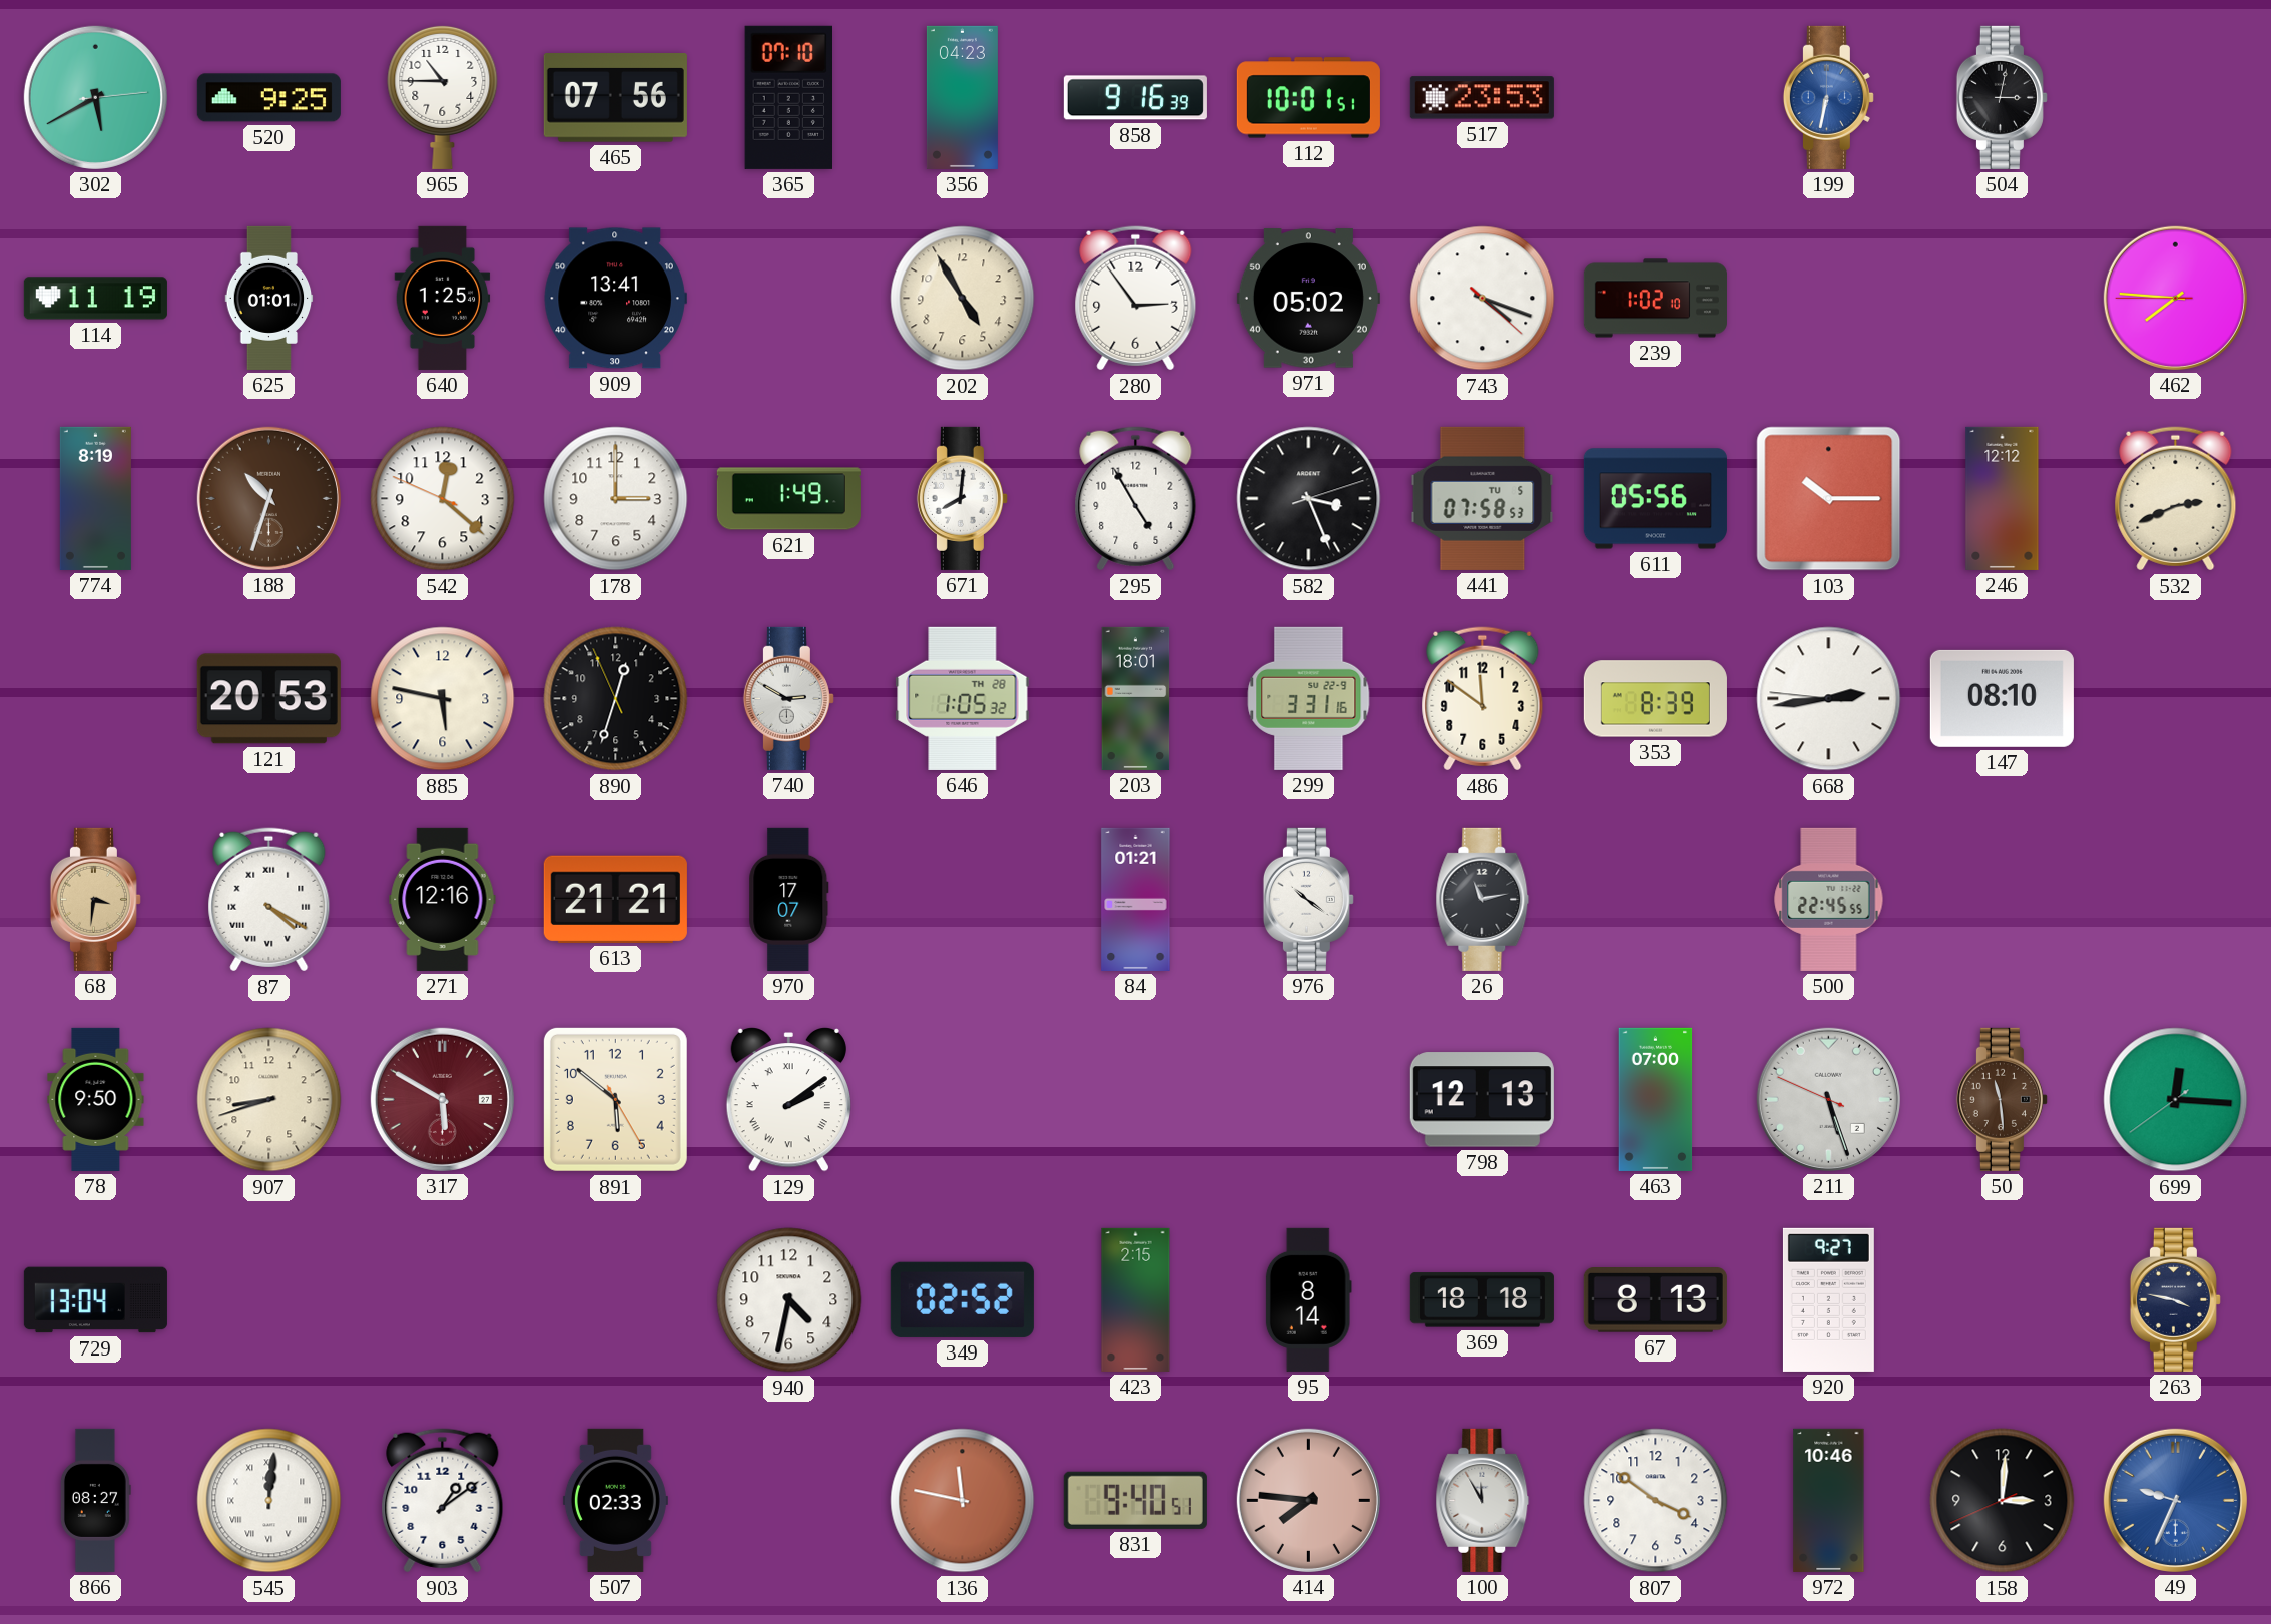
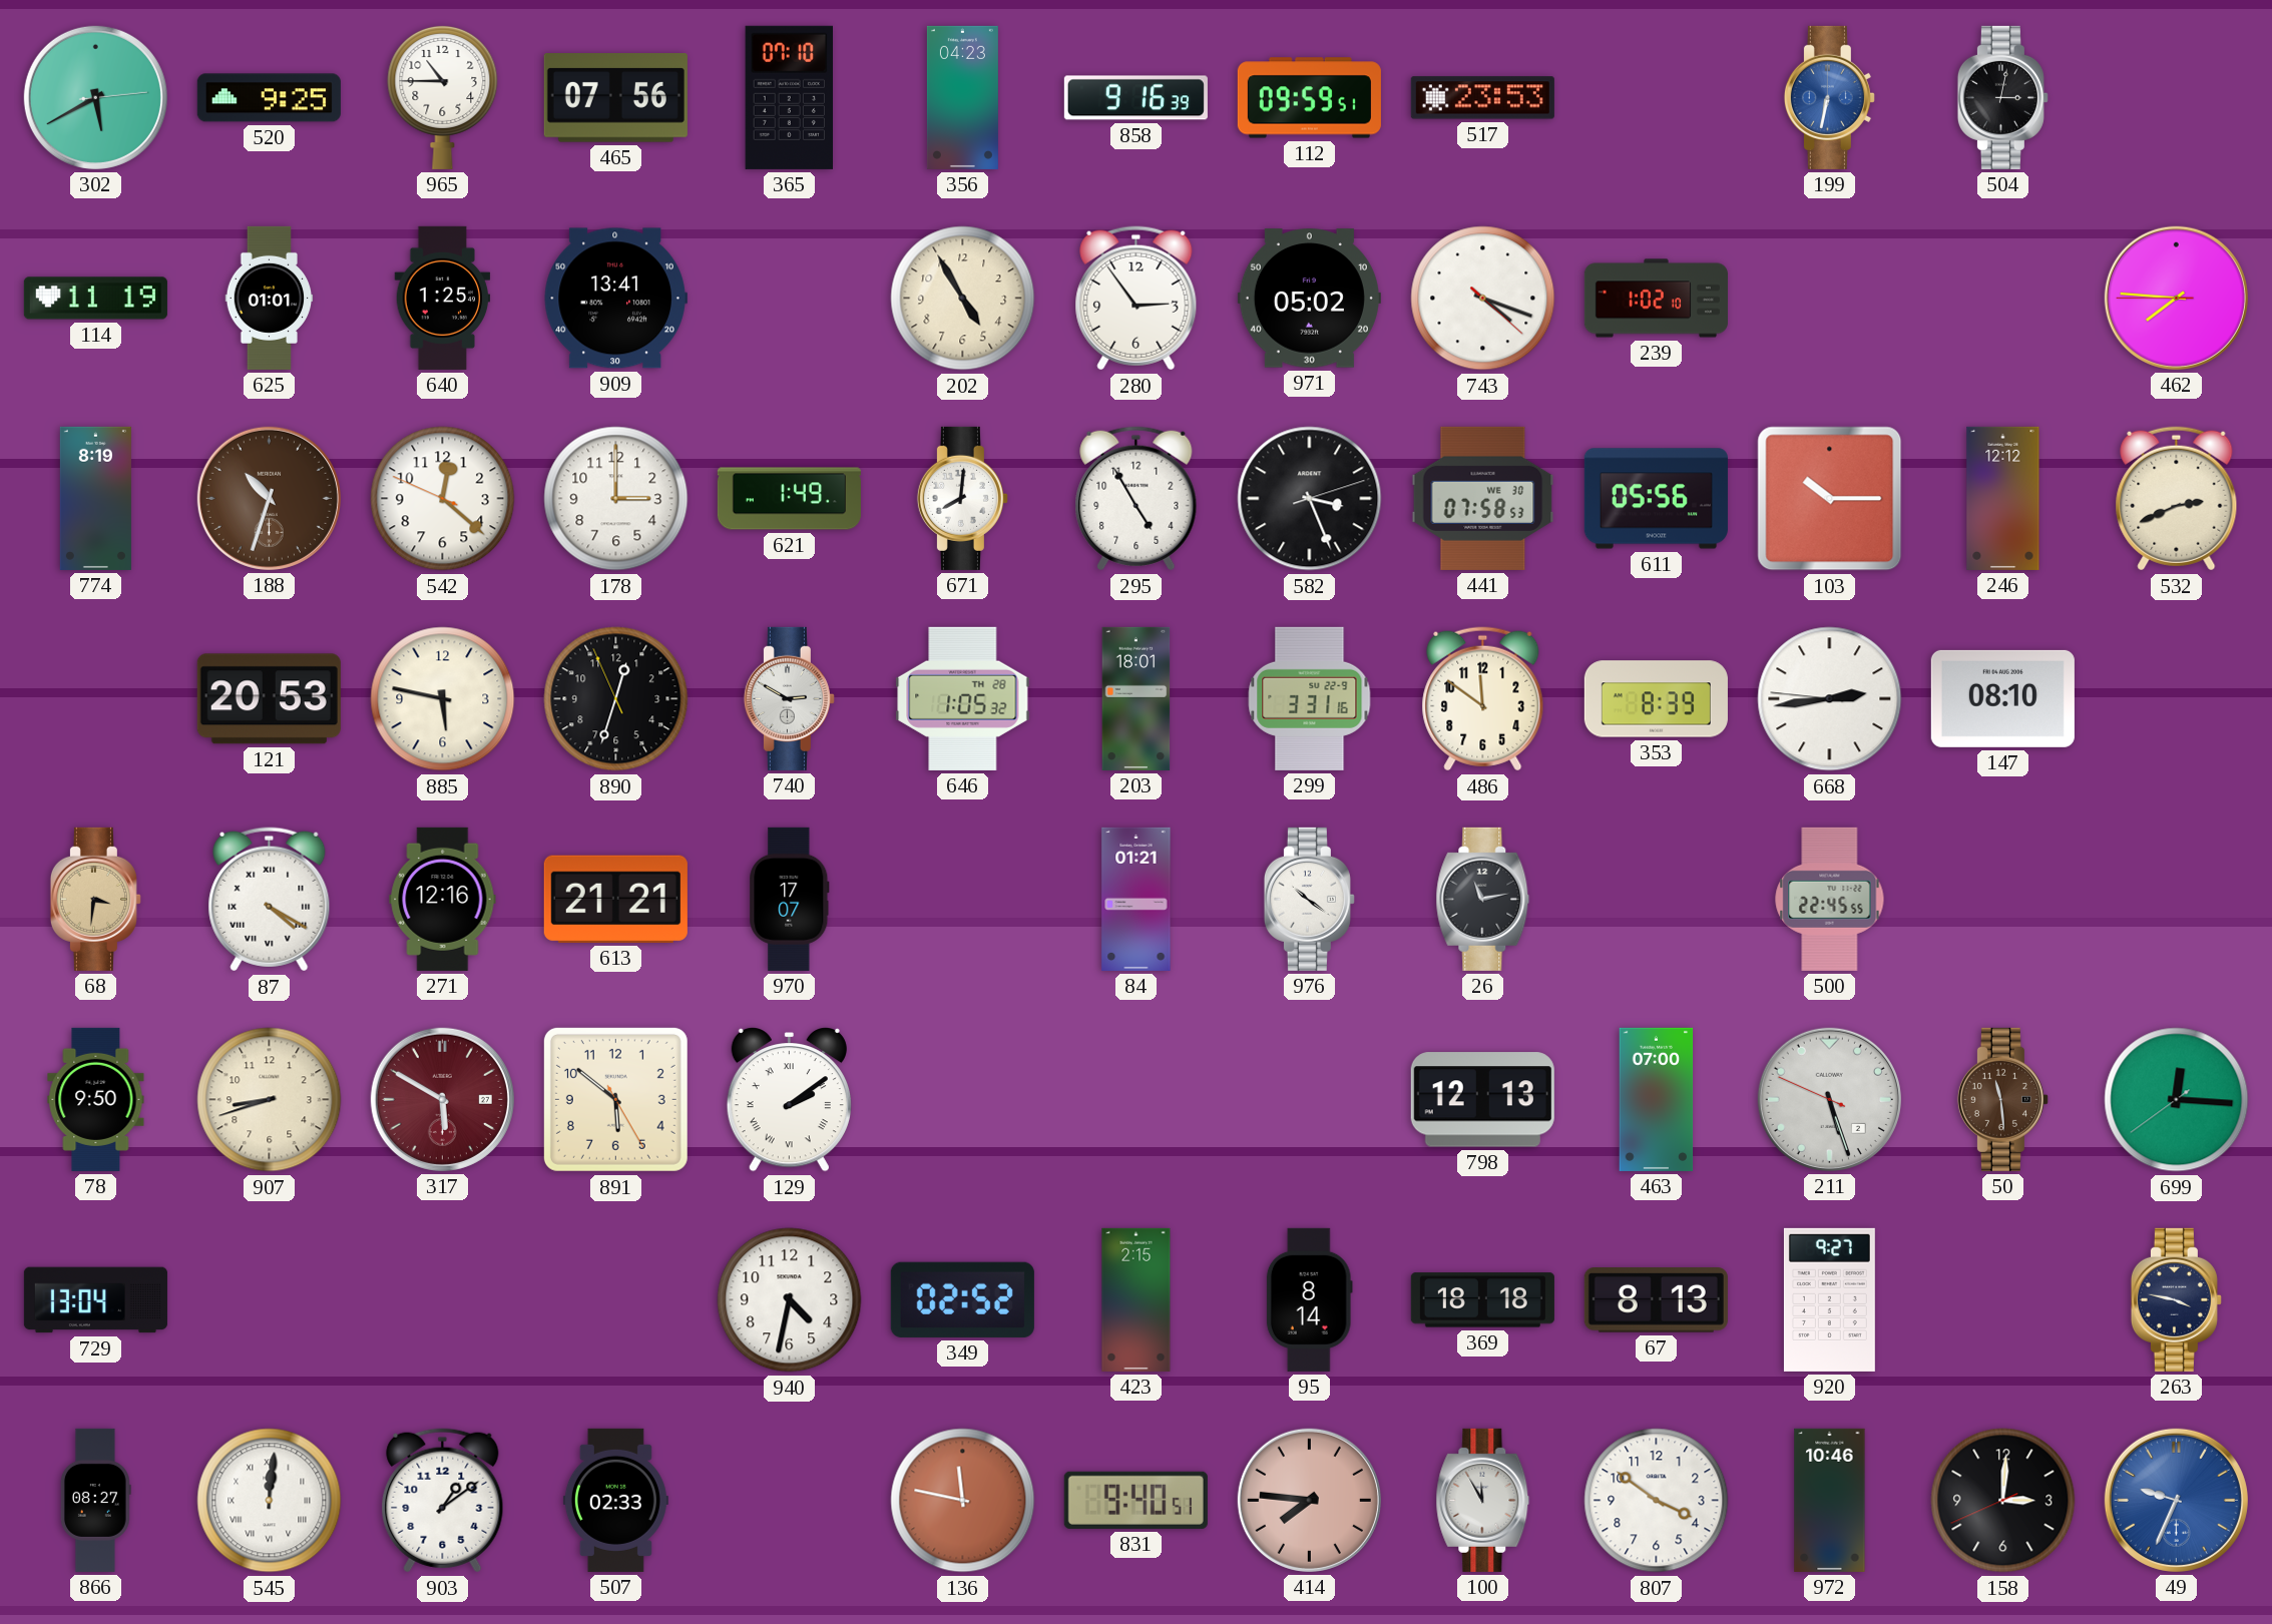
112: 10:01 -> 09:59 (1309, 98)
441 date: TU 5 -> WE 30 (1483, 498)
